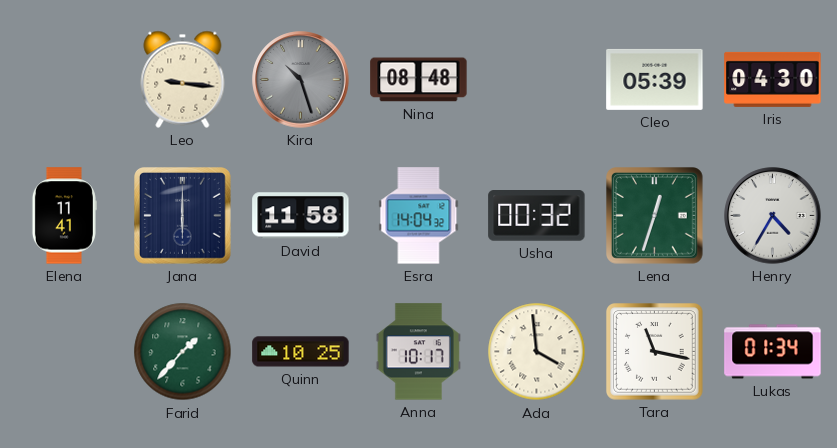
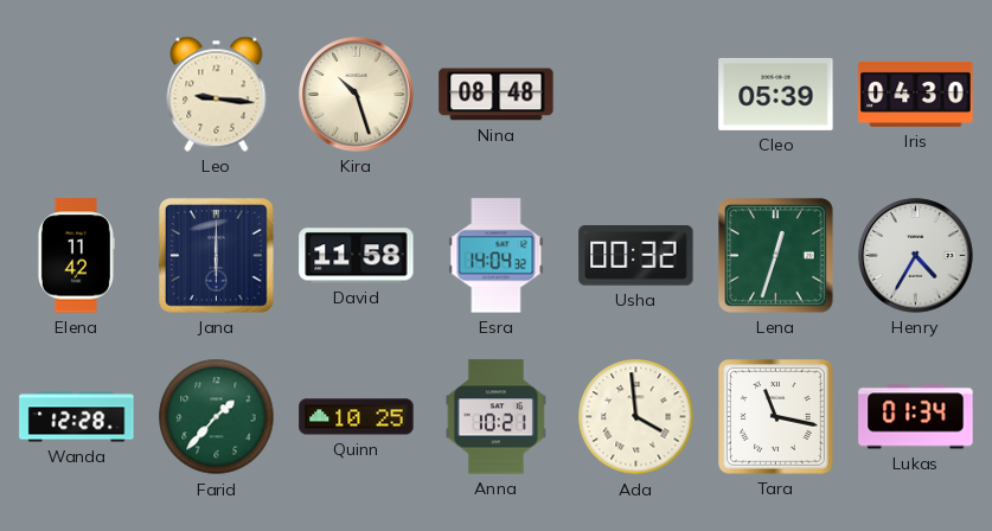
Kira dial: grey -> cream (357, 95)
Elena: 11:41 -> 11:42 (76, 256)
Wanda: none -> 12:28 (77, 417)
Anna: 10:17 -> 10:21 (495, 417)
